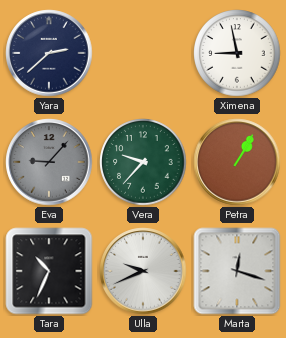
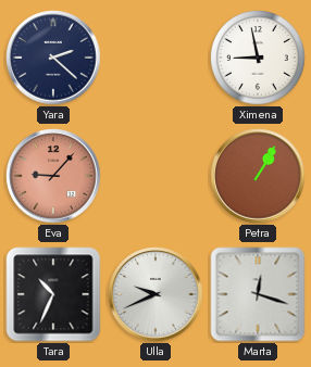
Yara: 2:38 -> 2:22 (53, 58)
Eva dial: grey -> salmon (53, 176)
Vera: 9:37 -> none (143, 162)
